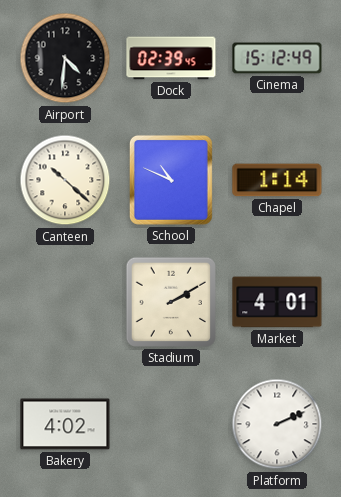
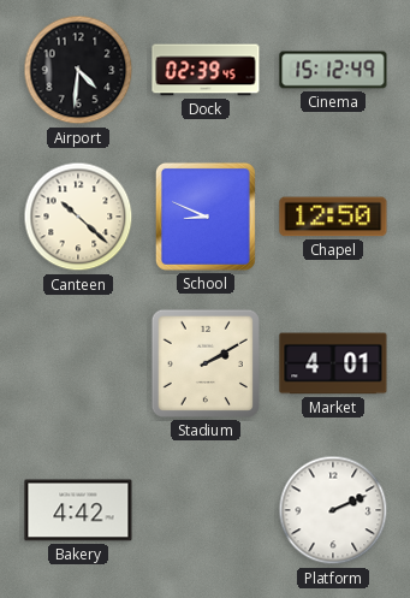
School: 10:49 -> 8:49 (206, 217)
Chapel: 1:14 -> 12:50 (333, 217)
Bakery: 4:02 -> 4:42 (78, 510)
